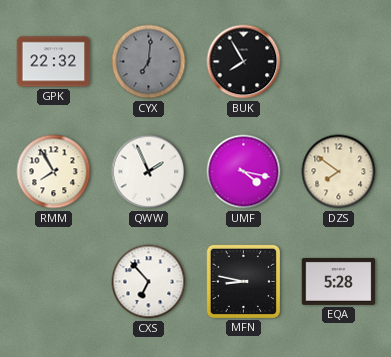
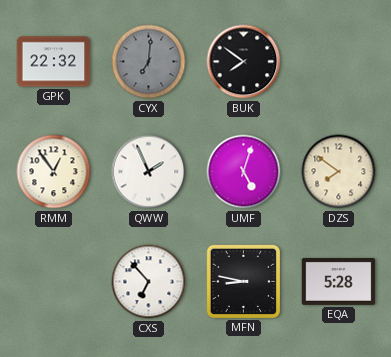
BUK: 7:55 -> 7:51 (244, 62)
RMM: 7:55 -> 12:54 (54, 172)
UMF: 4:17 -> 5:03 (244, 172)
